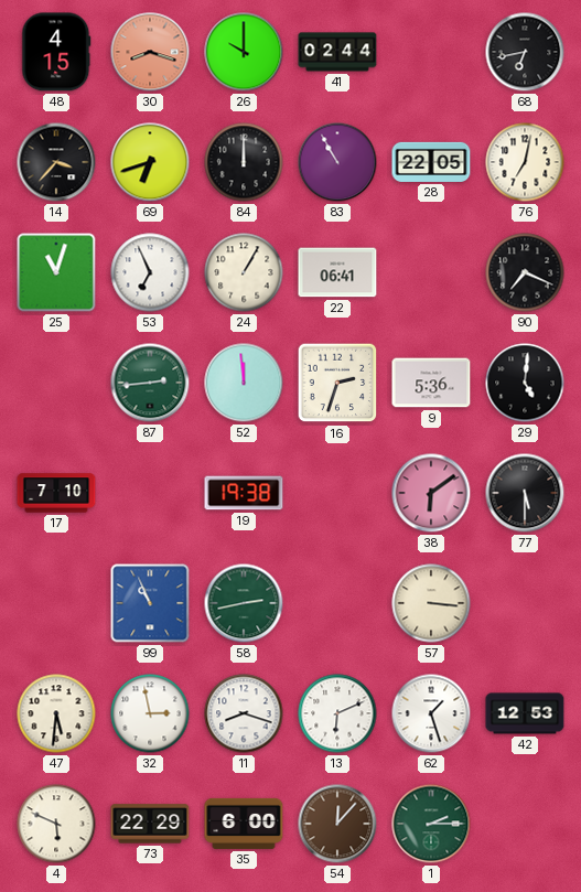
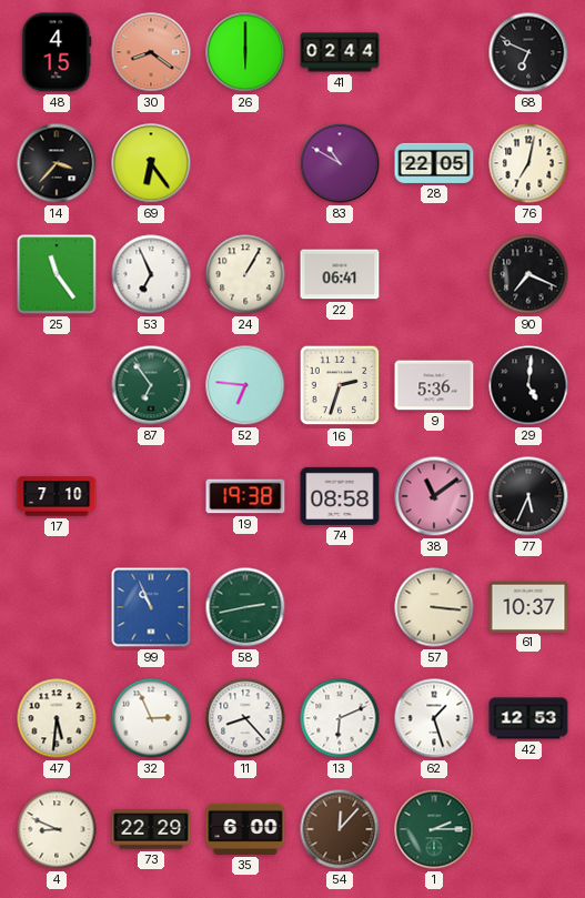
30: 8:18 -> 8:21 (151, 52)
26: 10:00 -> 6:00 (245, 52)
68: 6:43 -> 6:49 (528, 52)
69: 6:42 -> 6:24 (151, 163)
84: 12:00 -> none (244, 162)
83: 10:55 -> 10:50 (340, 163)
25: 11:03 -> 11:24 (57, 274)
87: 2:44 -> 6:54 (151, 385)
52: 11:59 -> 6:46 (245, 385)
74: none -> 08:58 (340, 496)
38: 6:09 -> 11:09 (434, 496)
77: 5:30 -> 5:34 (528, 496)
61: none -> 10:37 (528, 606)
32: 2:58 -> 2:56 (151, 718)
11: 8:18 -> 8:23 (245, 718)
4: 5:49 -> 8:49 (57, 829)
